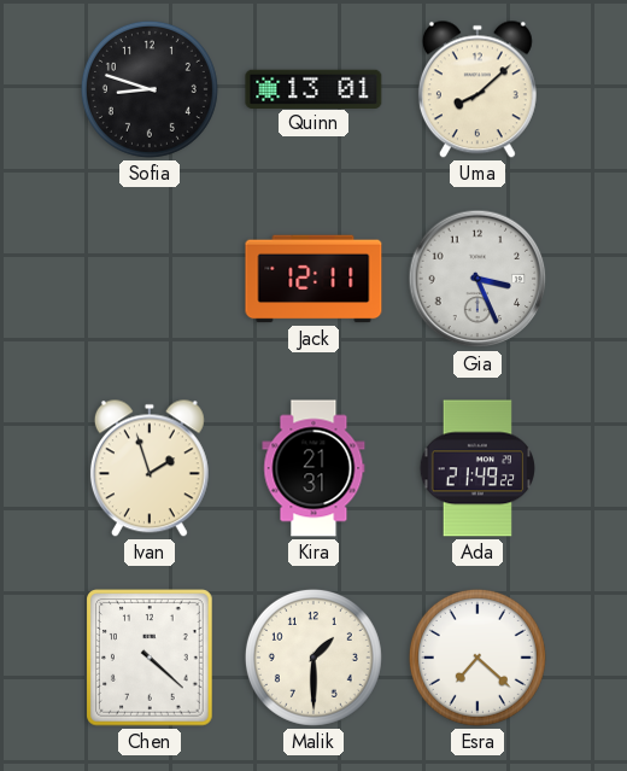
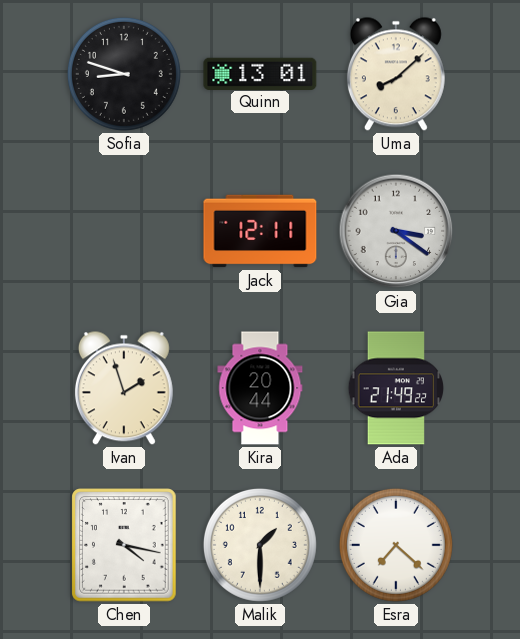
Gia: 3:26 -> 3:21 (396, 231)
Kira: 21:31 -> 20:44 (260, 388)
Chen: 4:22 -> 4:17 (124, 545)
